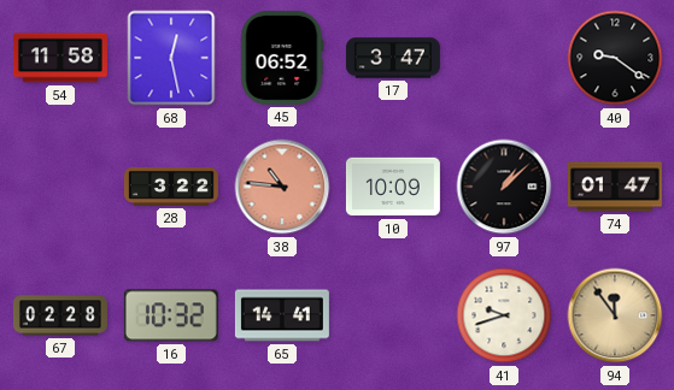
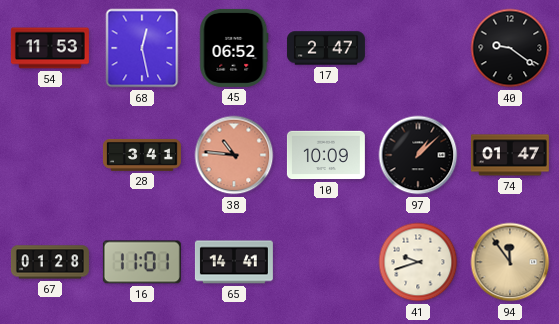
54: 11:58 -> 11:53 (50, 48)
17: 3:47 -> 2:47 (326, 48)
28: 3:22 -> 3:41 (142, 155)
67: 02:28 -> 01:28 (50, 262)
16: 10:32 -> 11:01 (142, 262)
